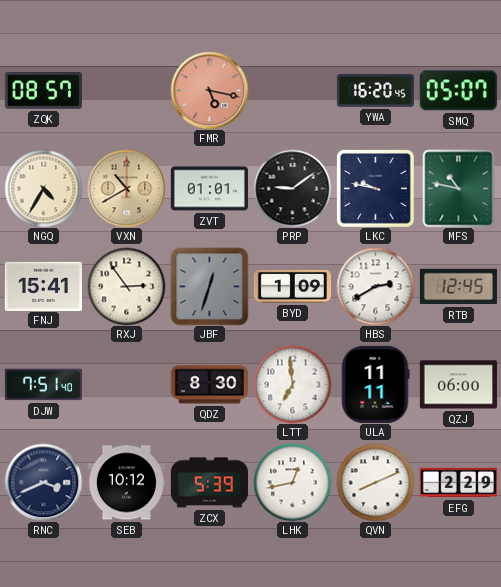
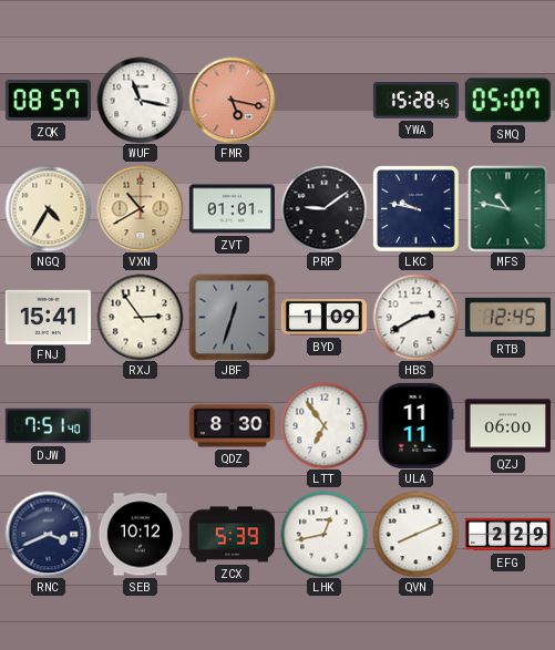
WUF: none -> 11:17 (140, 100)
YWA: 16:20 -> 15:28 (415, 101)
LTT: 6:59 -> 6:54 (323, 425)
